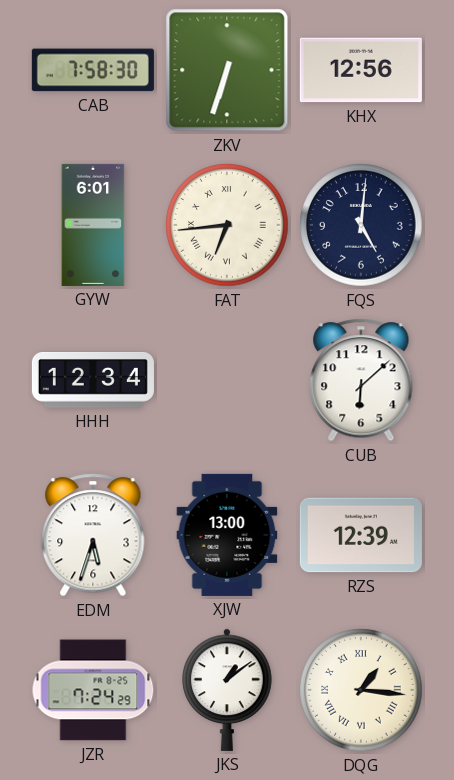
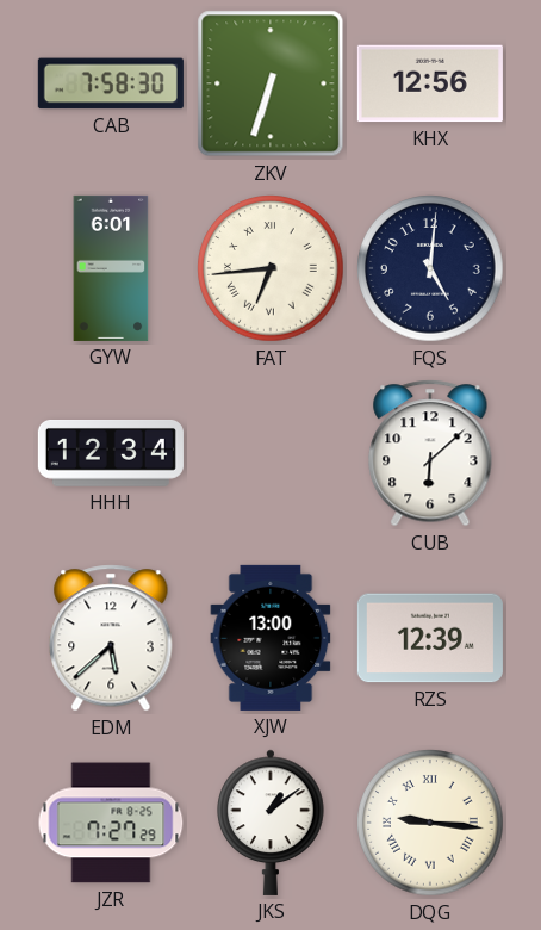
EDM: 5:33 -> 5:38 (111, 638)
JZR: 7:24 -> 7:27 (111, 823)
DQG: 1:16 -> 9:16 (430, 823)
